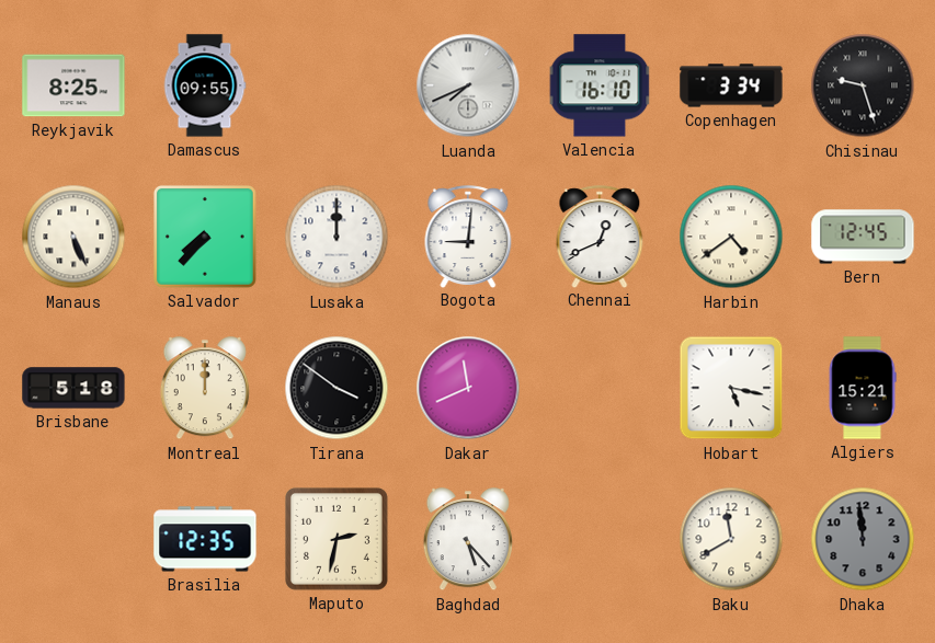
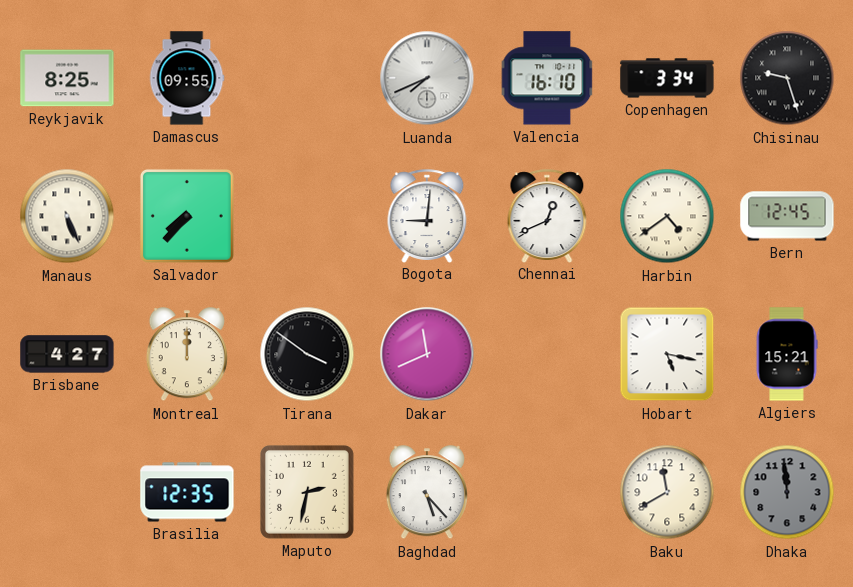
Lusaka: 12:00 -> none (337, 237)
Brisbane: 5:18 -> 4:27 (67, 354)
